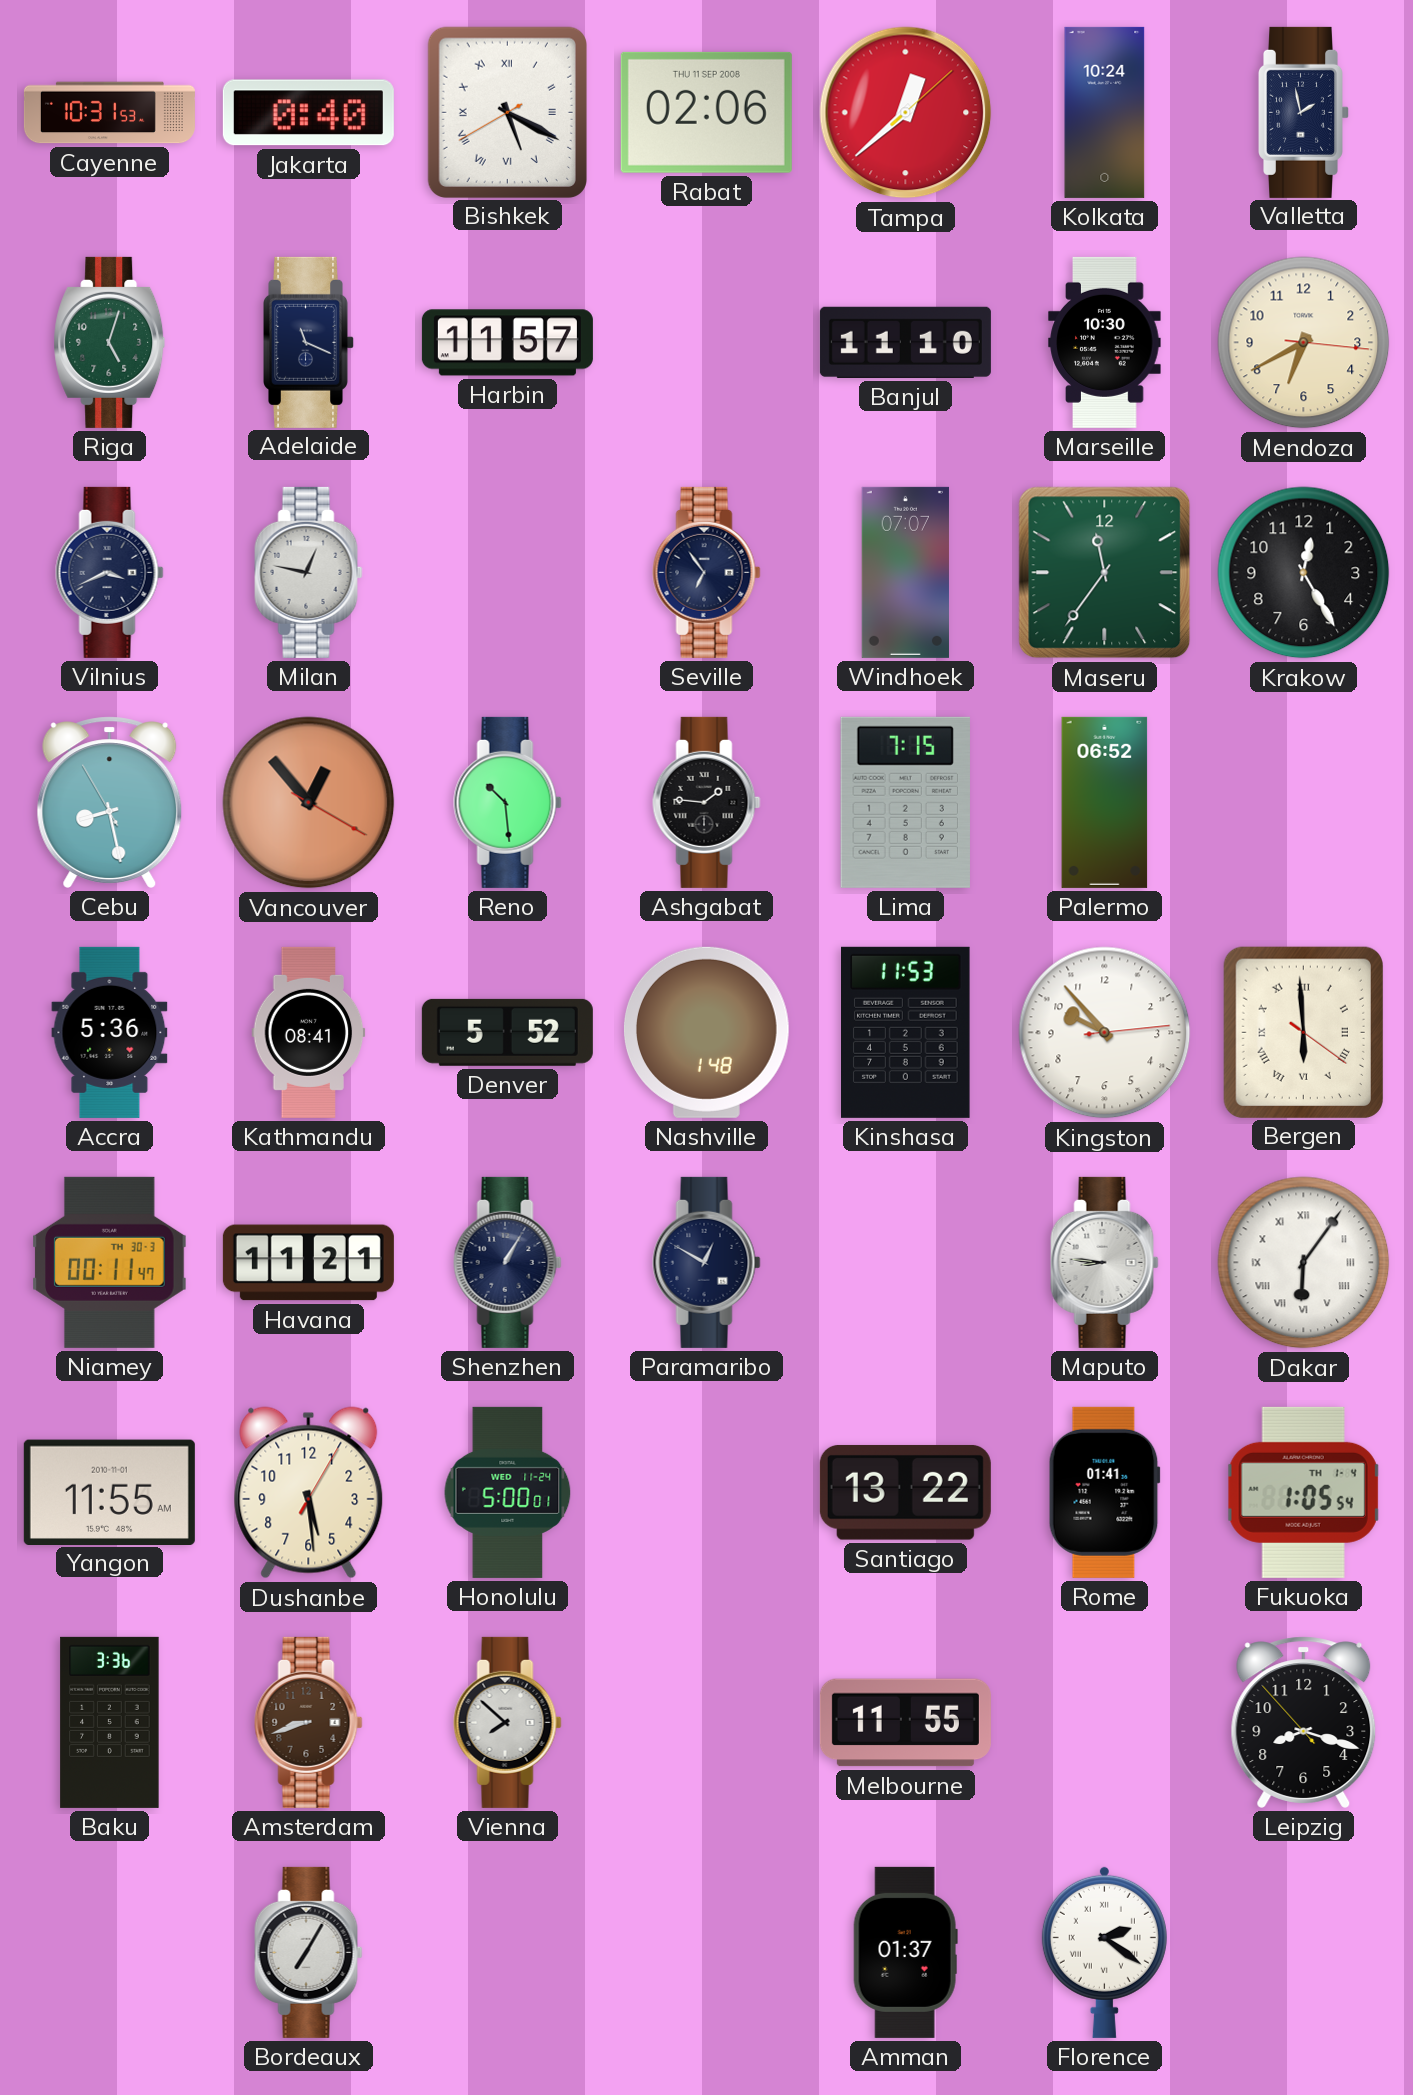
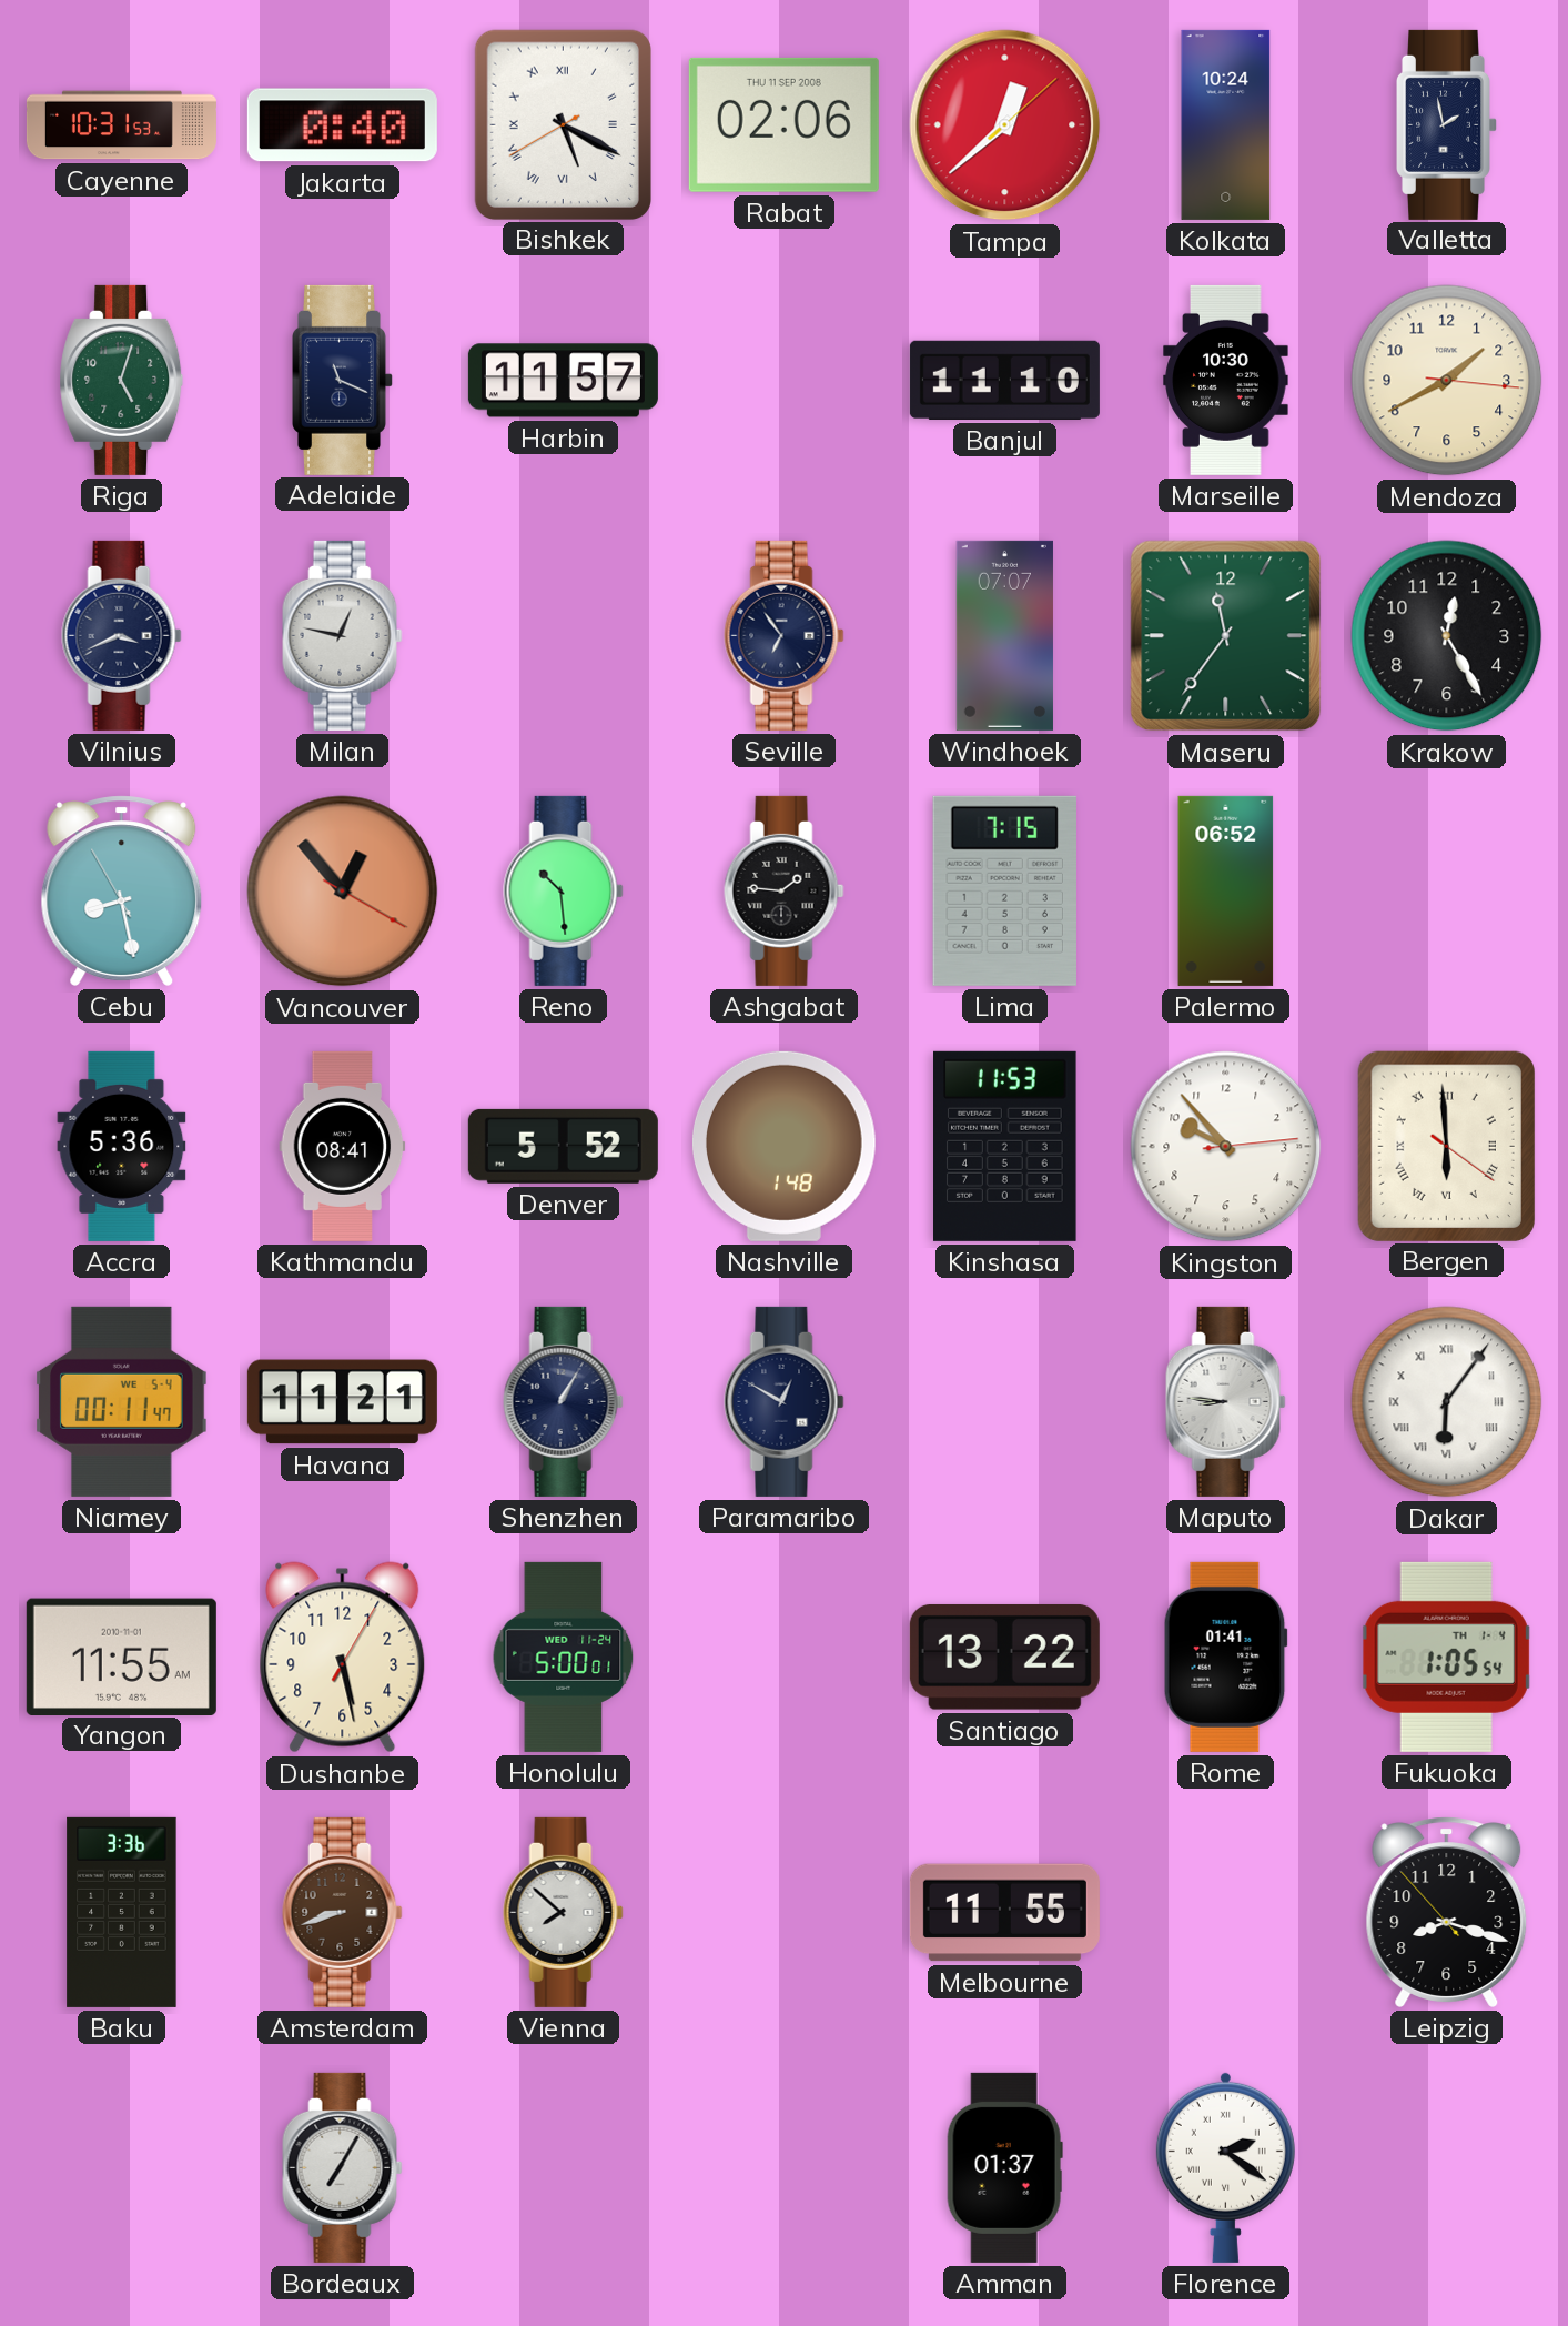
Mendoza: 6:40 -> 1:40 (1447, 381)
Niamey date: TH 30-3 -> WE 5-4 (122, 1401)
Dushanbe: 5:29 -> 5:28 (343, 1658)
